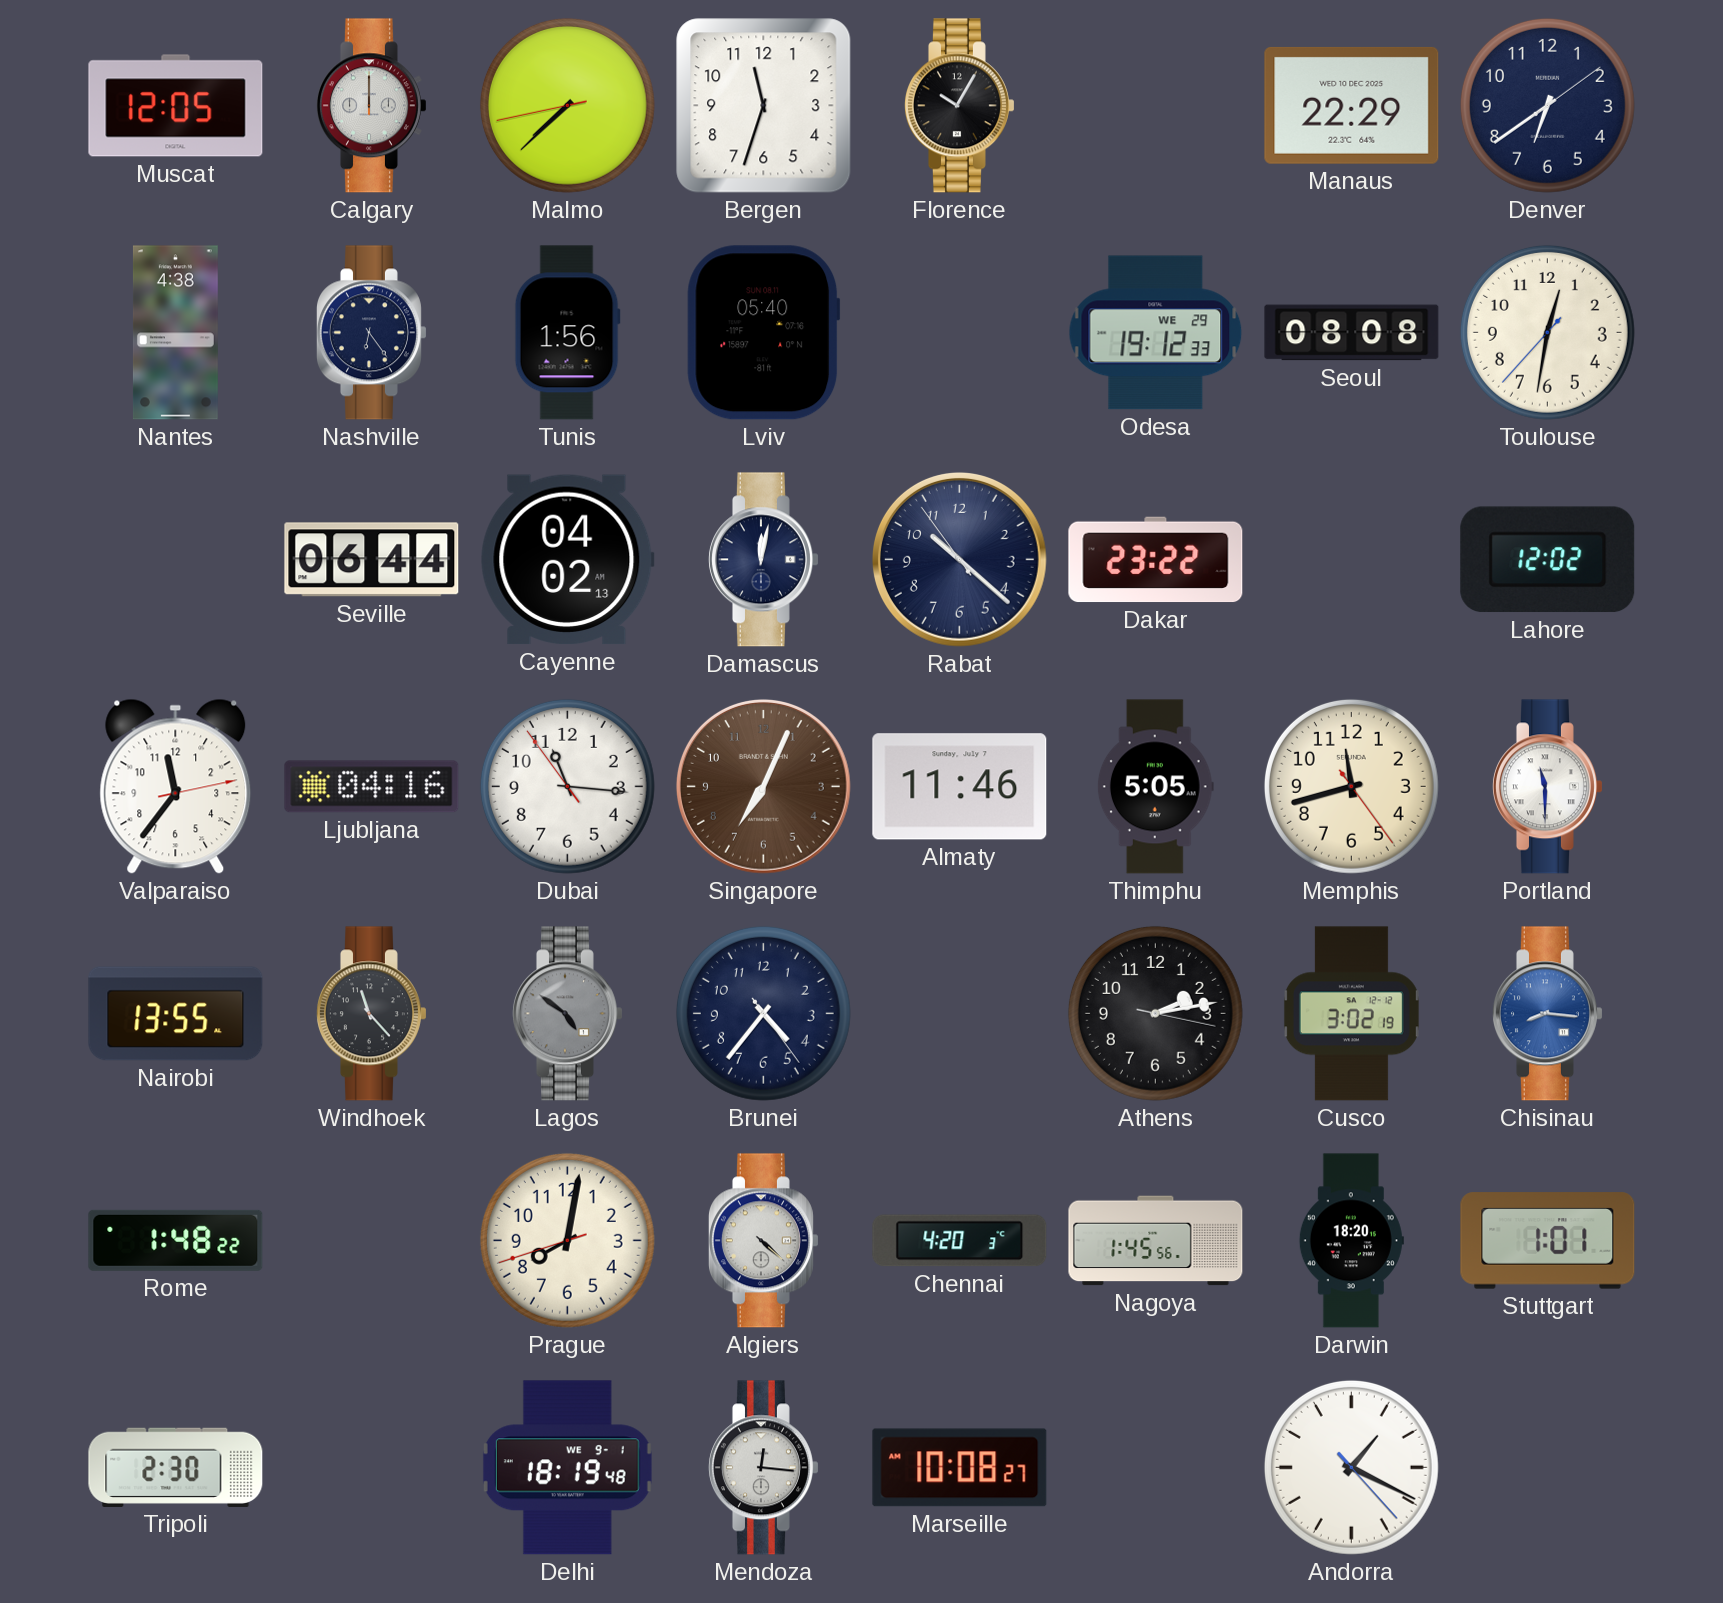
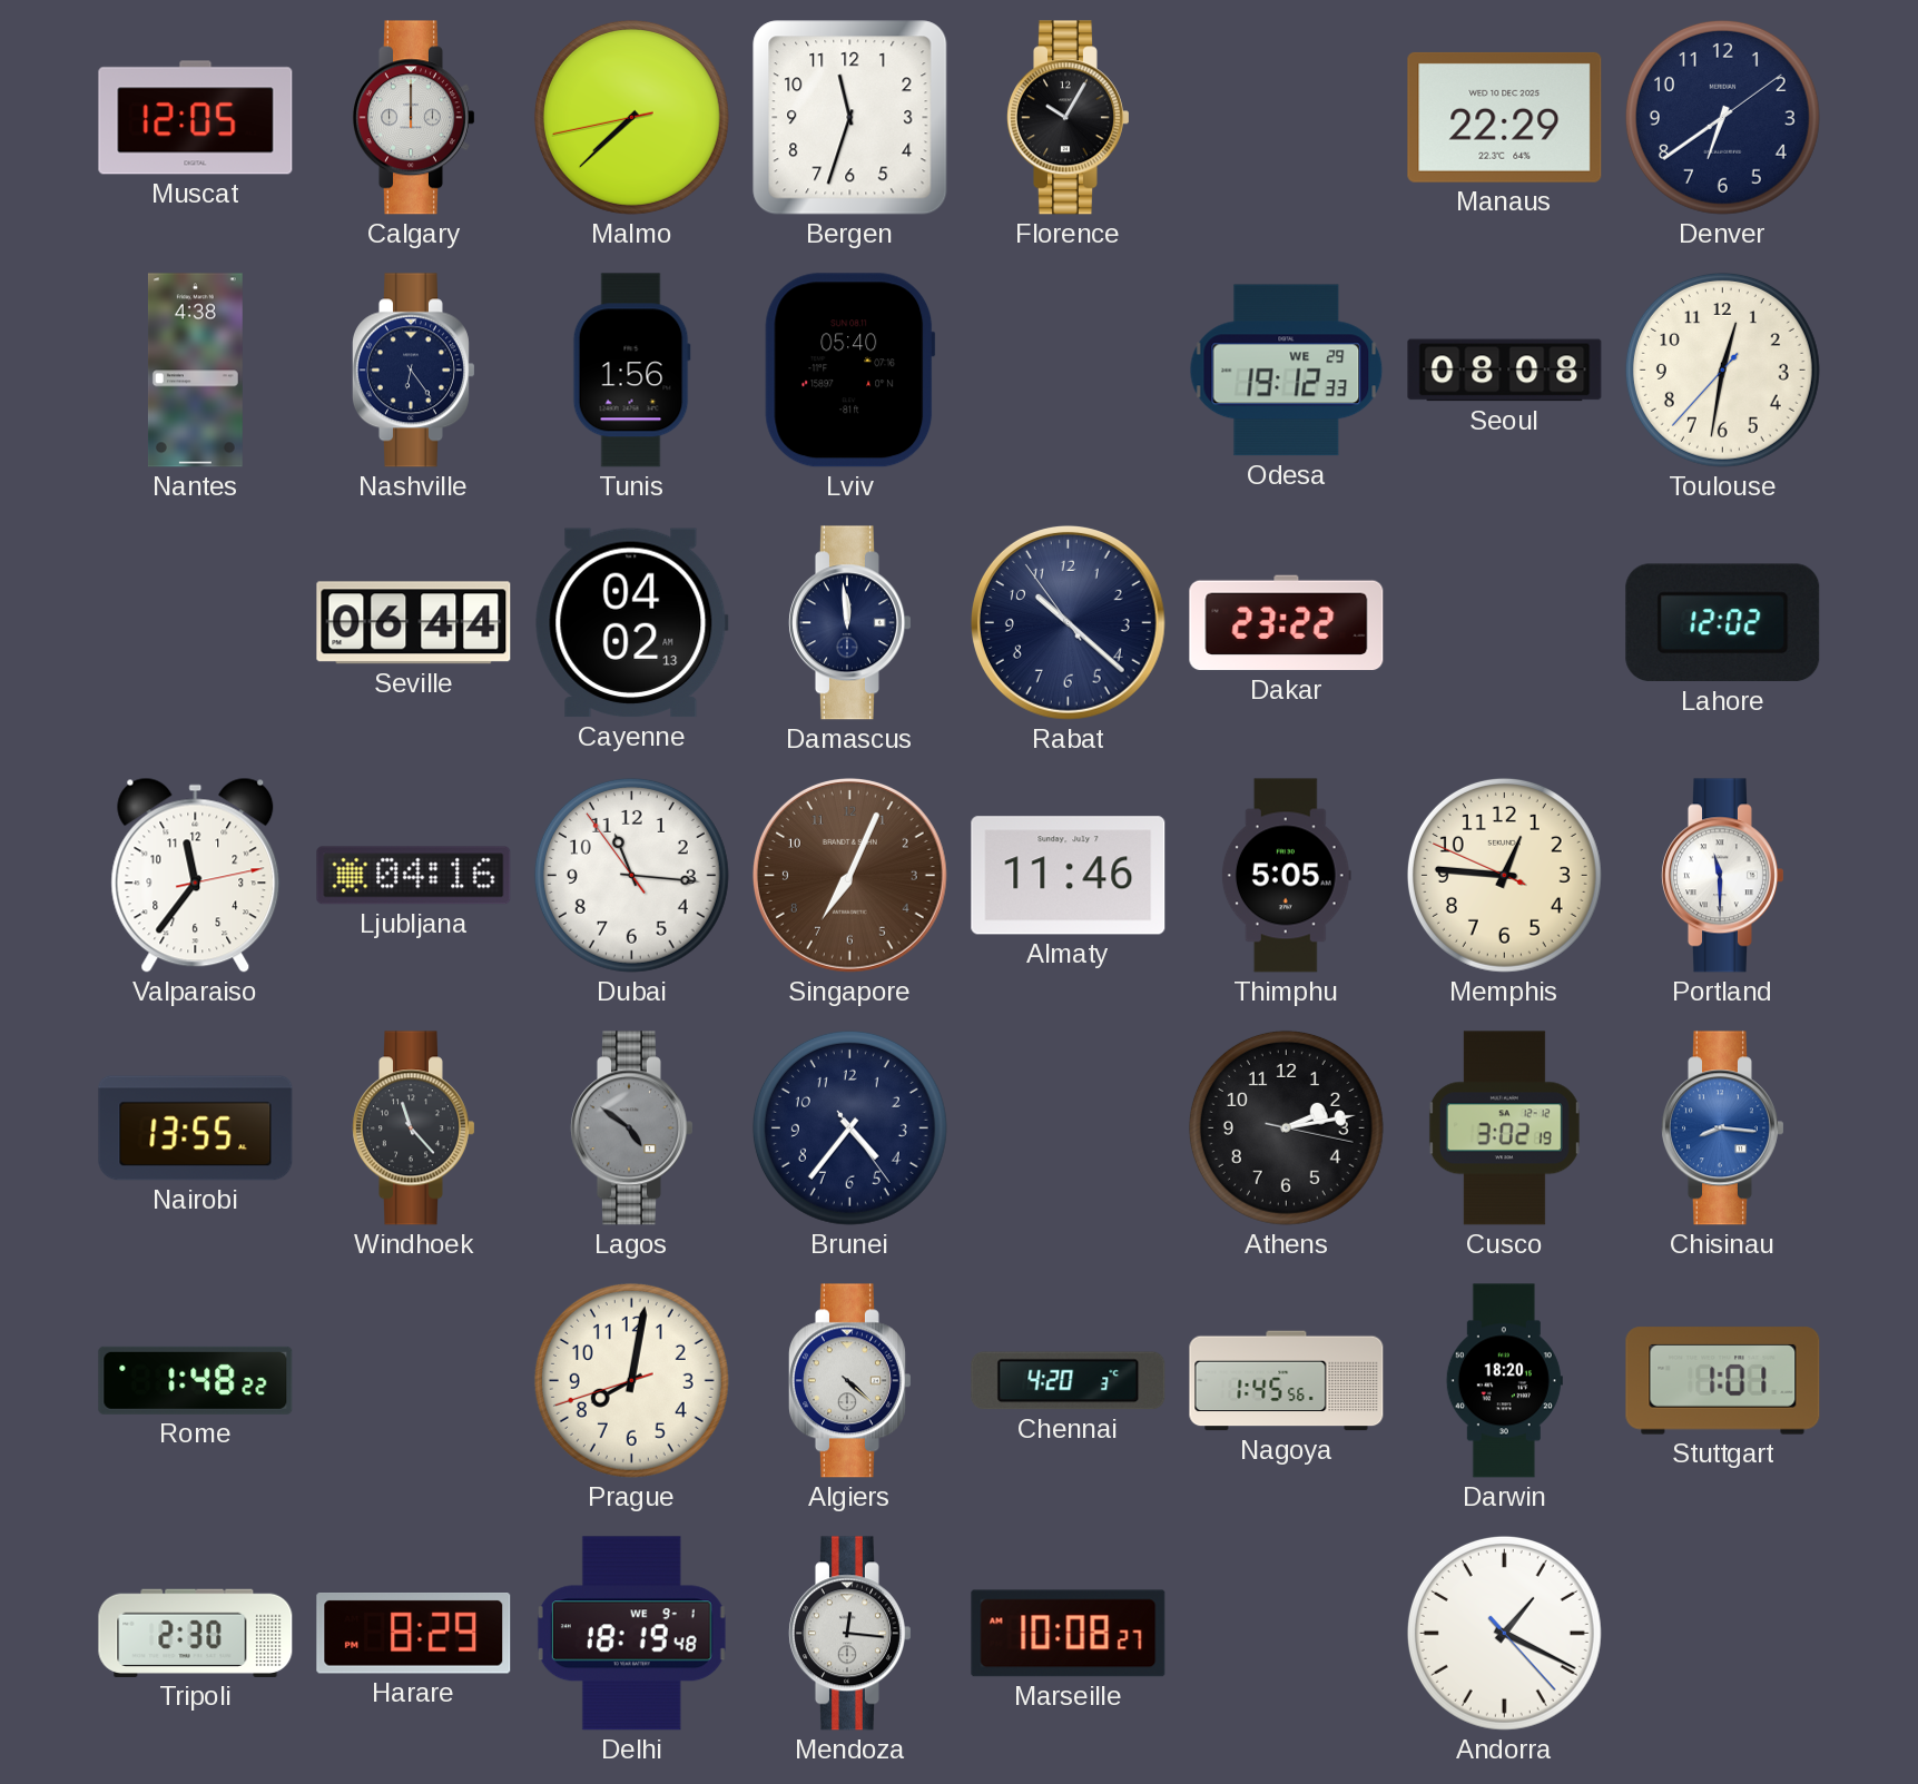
Damascus: 12:02 -> 11:59 (849, 623)
Memphis: 11:42 -> 12:45 (1504, 875)
Harare: none -> 8:29 (414, 1634)
